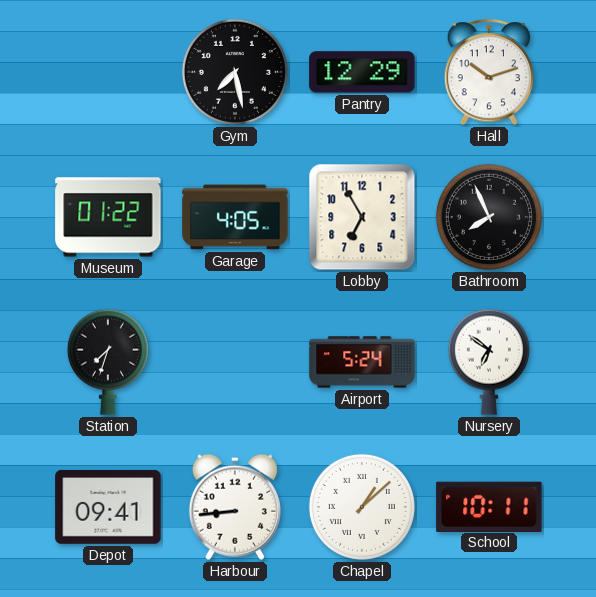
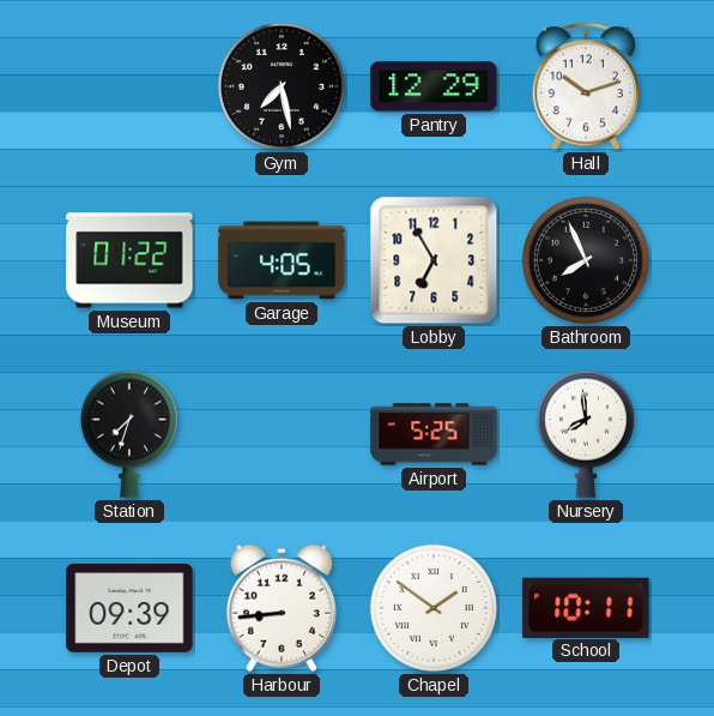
Airport: 5:24 -> 5:25 (434, 434)
Nursery: 6:51 -> 7:59 (586, 434)
Depot: 09:41 -> 09:39 (129, 608)
Chapel: 1:08 -> 1:51 (434, 608)
